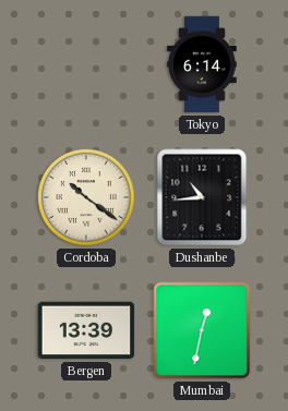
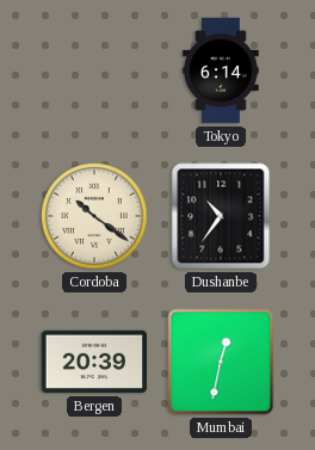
Dushanbe: 10:44 -> 10:36 (221, 216)
Bergen: 13:39 -> 20:39 (94, 362)
